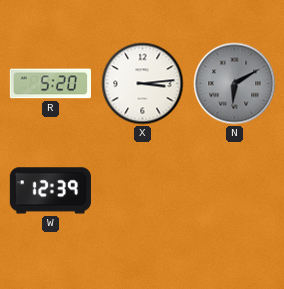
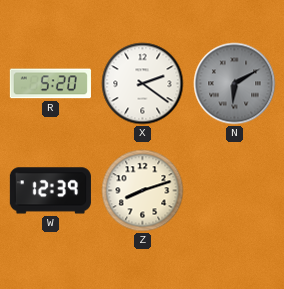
X: 3:14 -> 2:21 (143, 84)
Z: none -> 8:12 (143, 191)
